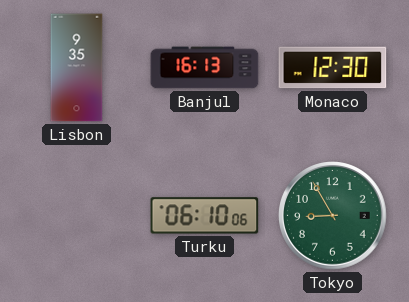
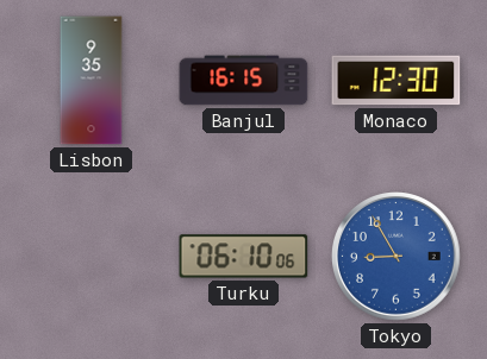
Banjul: 16:13 -> 16:15 (244, 81)
Tokyo dial: green -> blue (397, 257)
